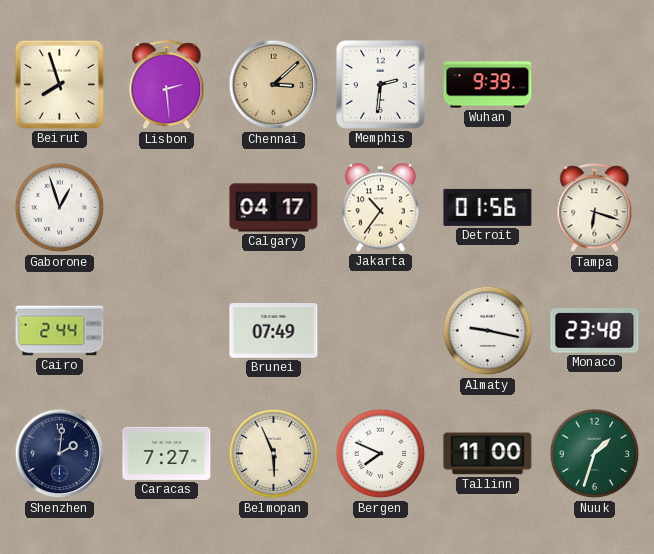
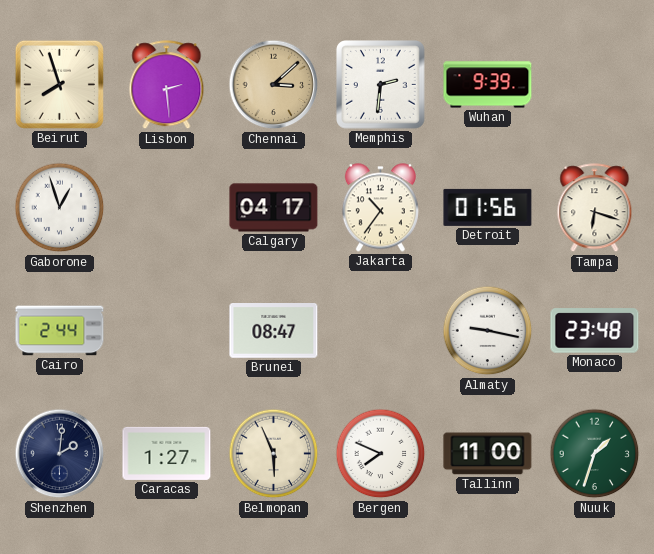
Brunei: 07:49 -> 08:47 (274, 331)
Caracas: 7:27 -> 1:27 (167, 453)
